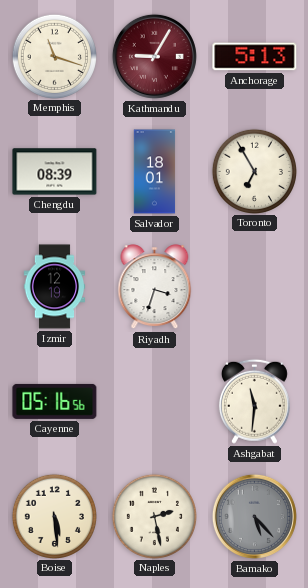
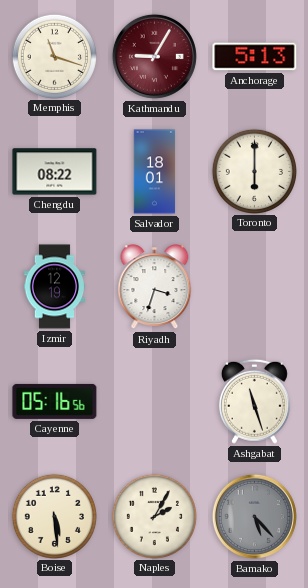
Chengdu: 08:39 -> 08:22 (55, 172)
Toronto: 6:55 -> 6:00 (254, 171)
Ashgabat: 11:31 -> 11:27 (254, 401)
Naples: 2:28 -> 2:05 (154, 516)
